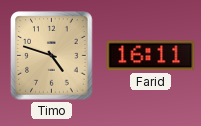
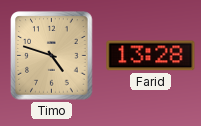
Farid: 16:11 -> 13:28 (151, 56)
